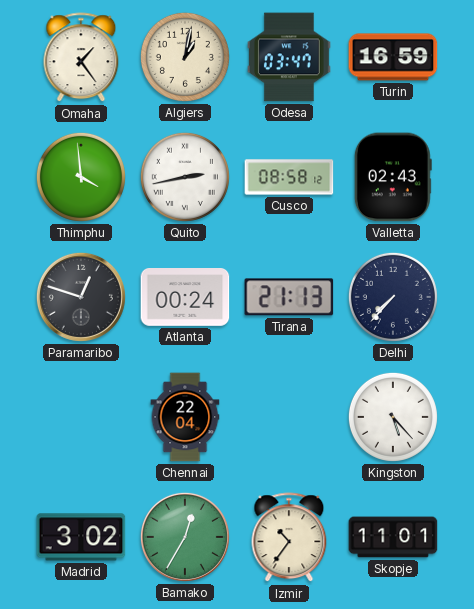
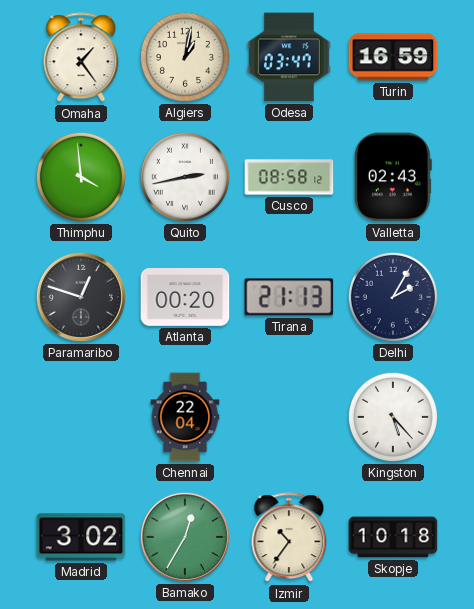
Atlanta: 00:24 -> 00:20 (185, 298)
Delhi: 7:37 -> 2:05 (393, 297)
Skopje: 11:01 -> 10:18 (393, 537)
